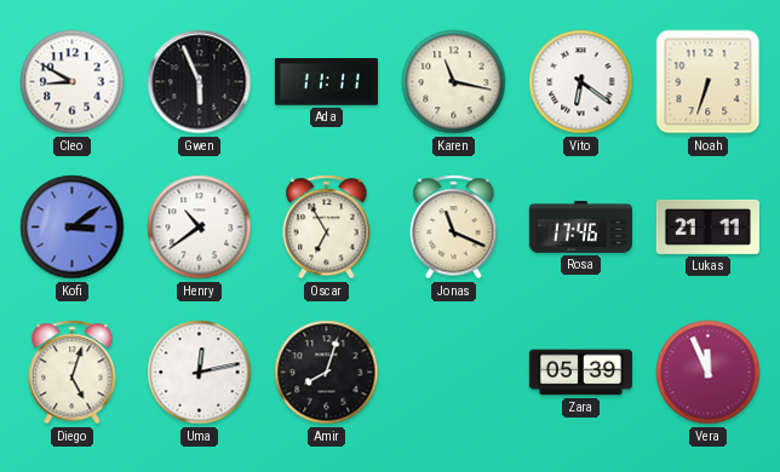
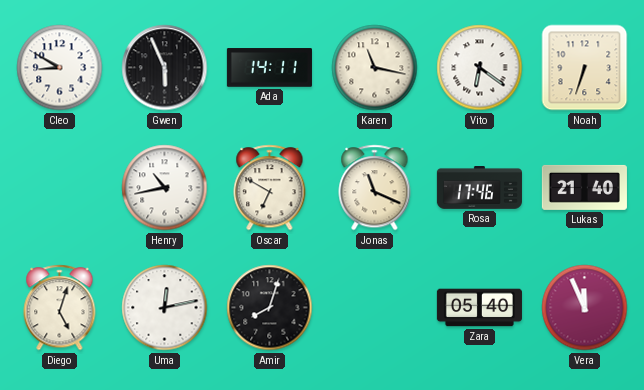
Ada: 11:11 -> 14:11 (269, 68)
Kofi: 3:09 -> none (73, 228)
Henry: 10:39 -> 10:43 (165, 188)
Oscar: 6:55 -> 6:50 (270, 188)
Lukas: 21:11 -> 21:40 (584, 187)
Zara: 05:39 -> 05:40 (479, 308)
